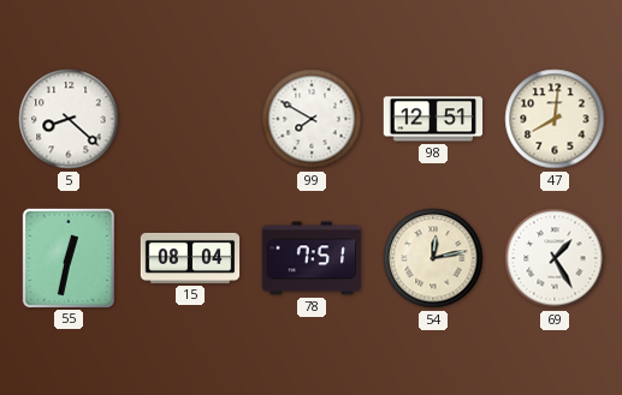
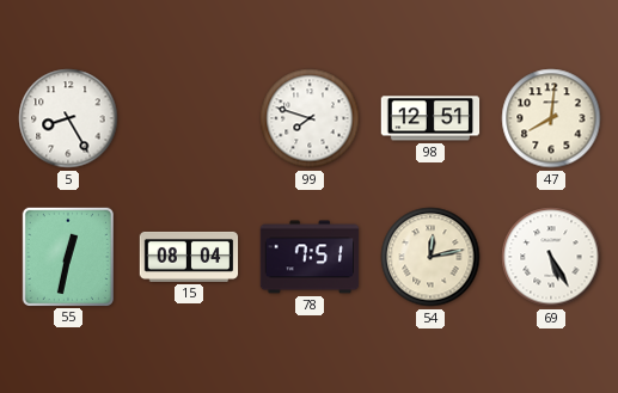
5: 8:22 -> 8:25 (68, 118)
99: 7:50 -> 7:48 (310, 118)
69: 1:25 -> 5:25 (551, 257)
